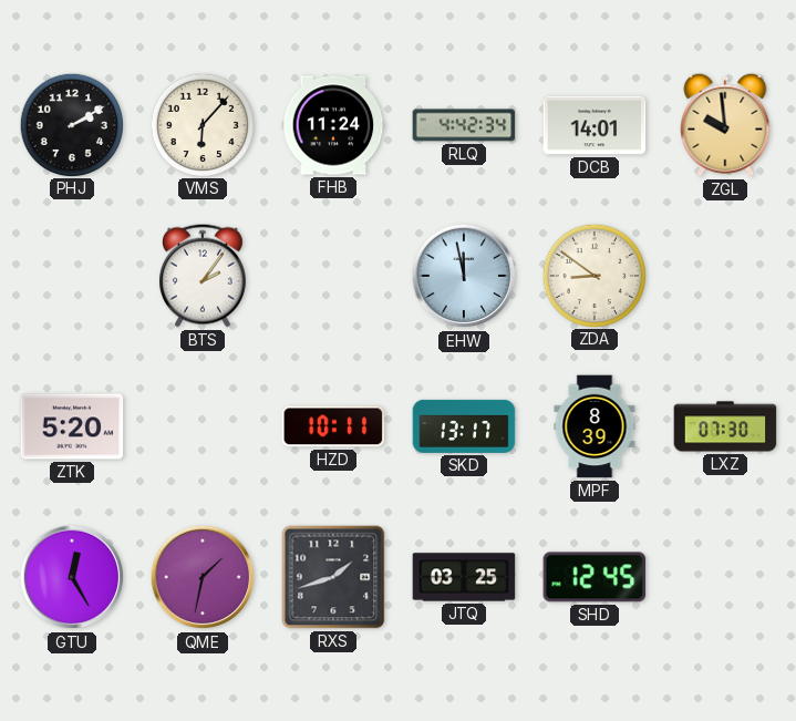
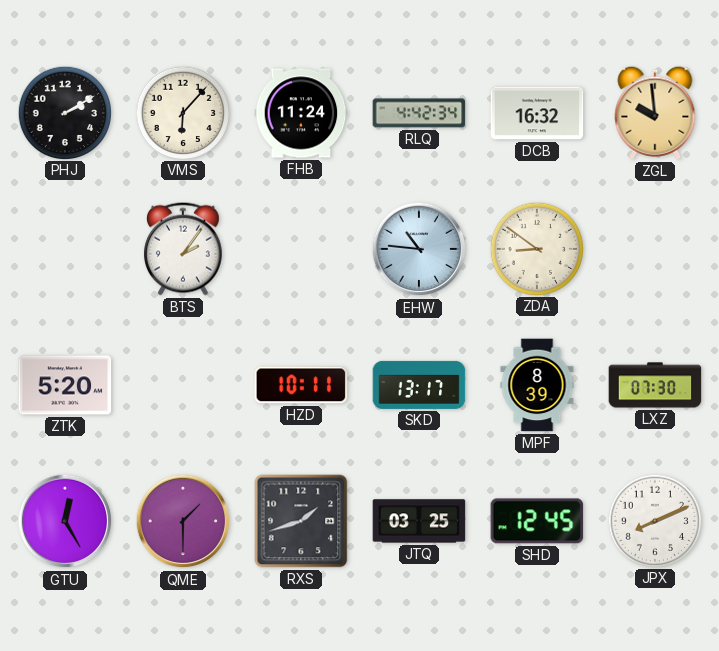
DCB: 14:01 -> 16:32 (537, 113)
EHW: 11:58 -> 10:46 (419, 249)
QME: 1:32 -> 1:30 (183, 521)
JPX: none -> 8:11 (654, 520)
